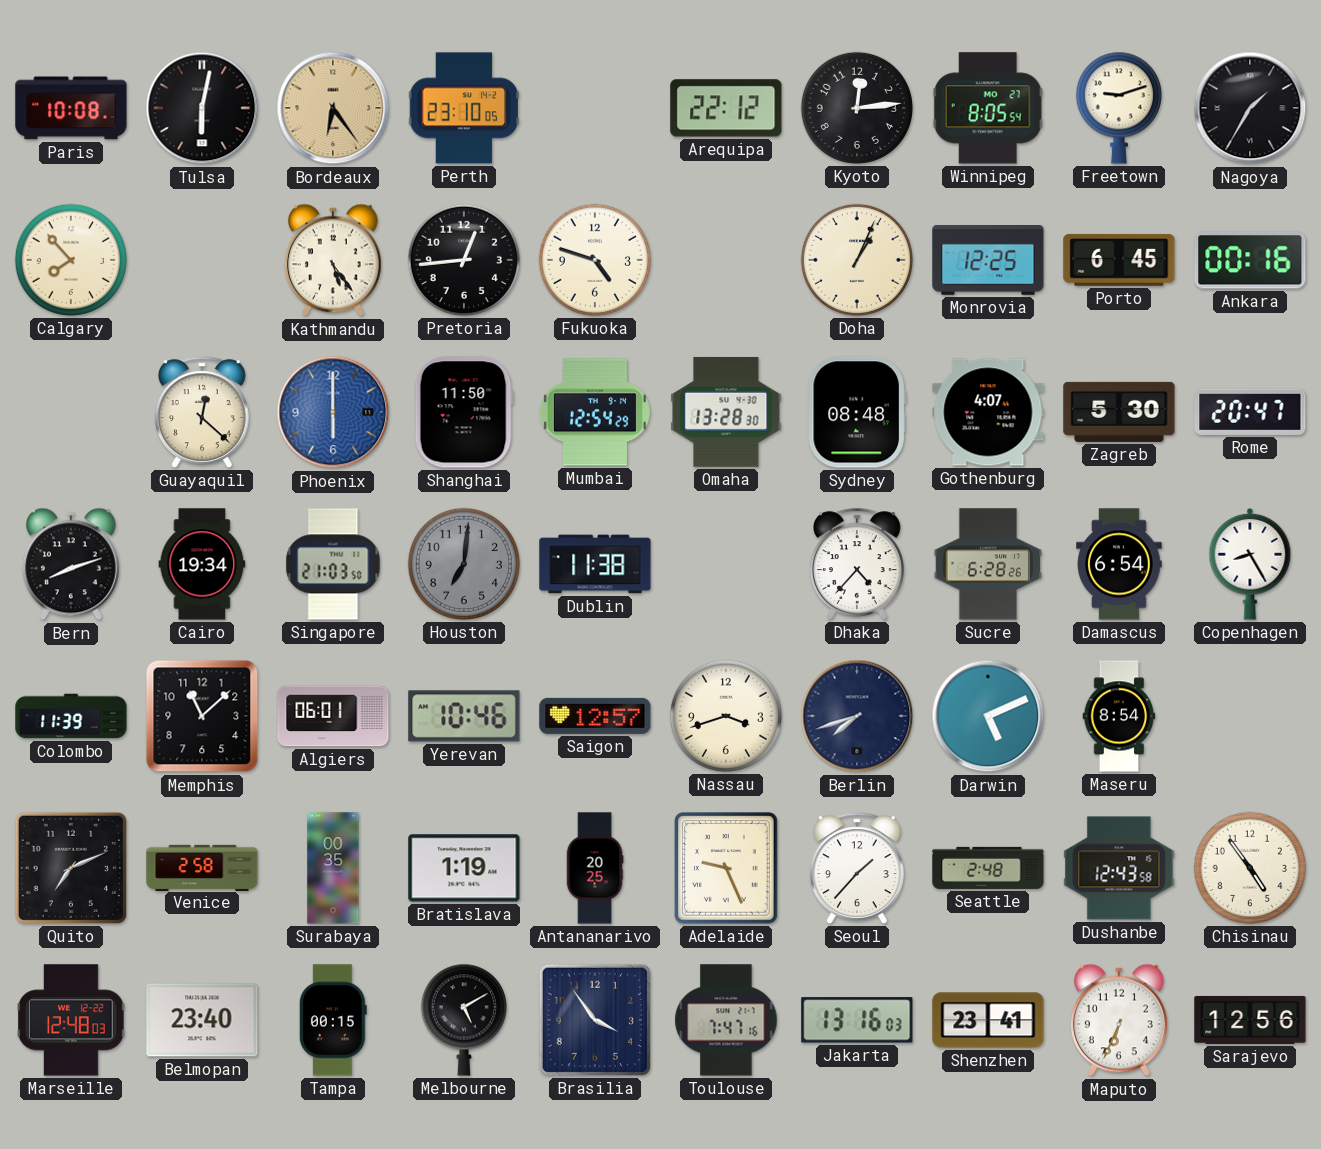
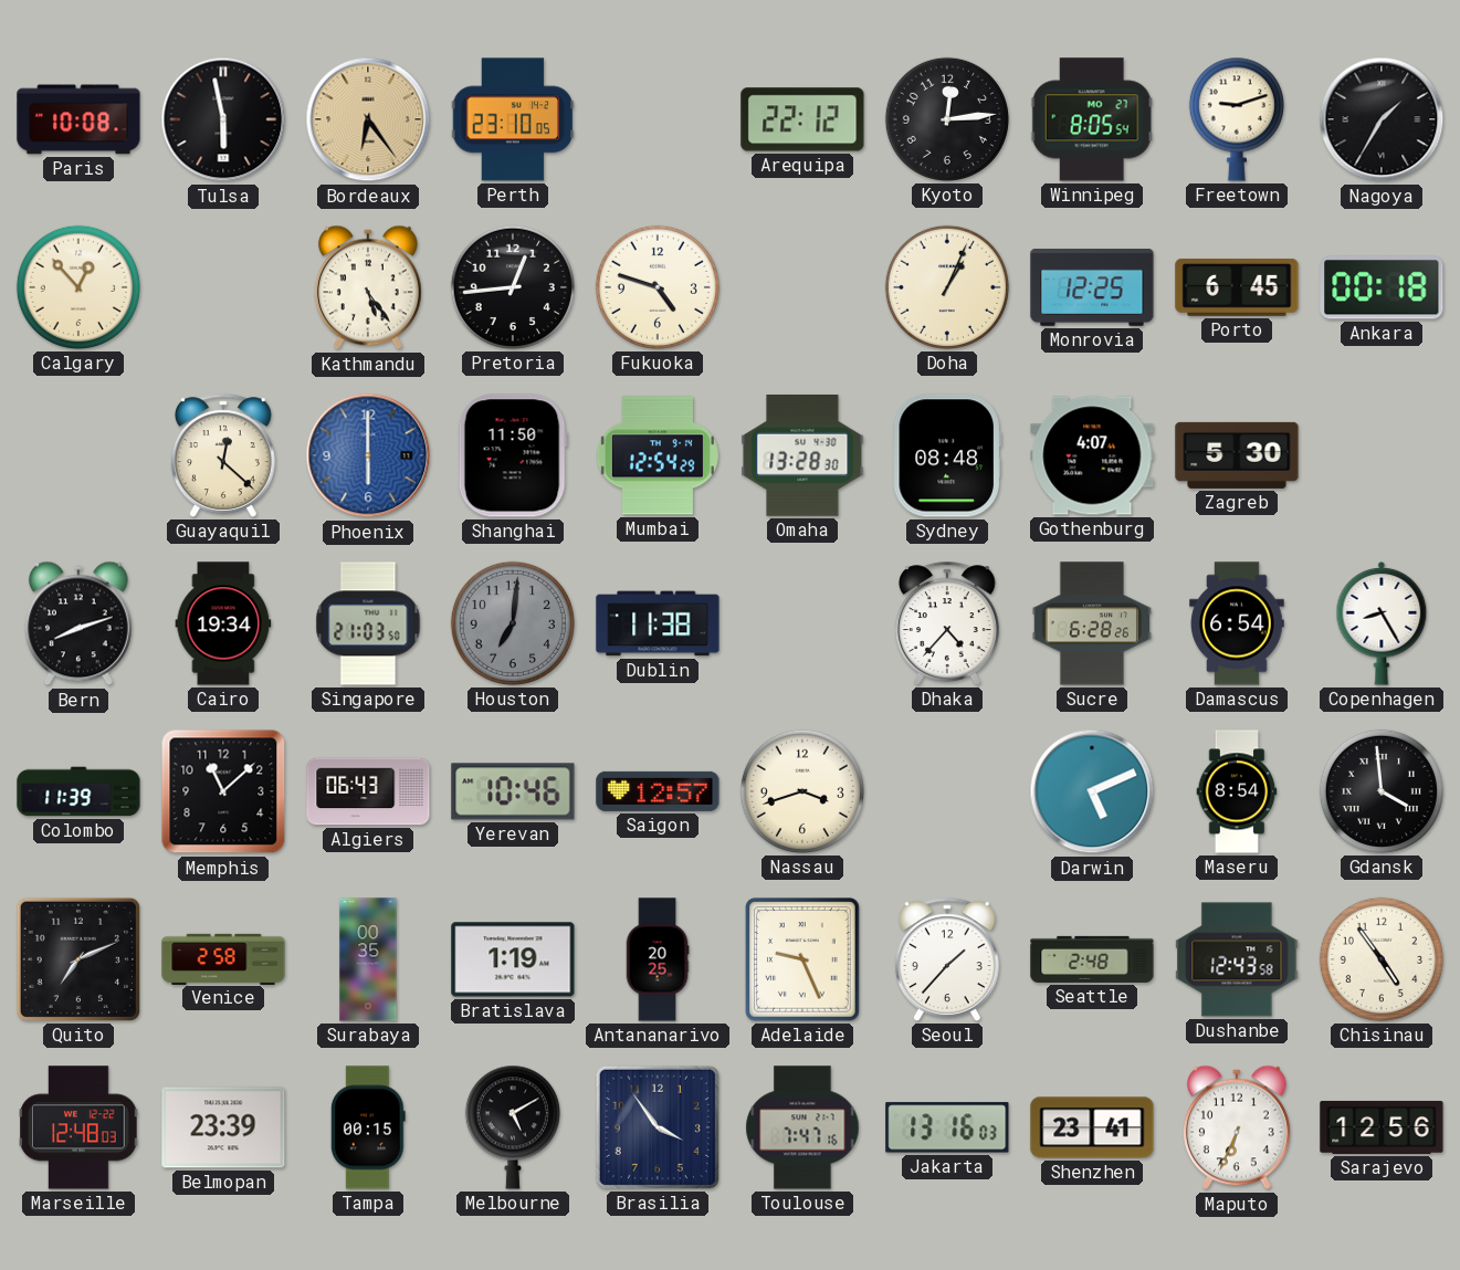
Tulsa: 6:02 -> 5:58 (223, 119)
Calgary: 7:53 -> 12:53 (78, 287)
Ankara: 00:16 -> 00:18 (1382, 287)
Rome: 20:47 -> none (1250, 412)
Algiers: 06:01 -> 06:43 (368, 791)
Berlin: 7:42 -> none (857, 716)
Gdansk: none -> 3:59 (1382, 791)
Belmopan: 23:40 -> 23:39 (223, 1127)
